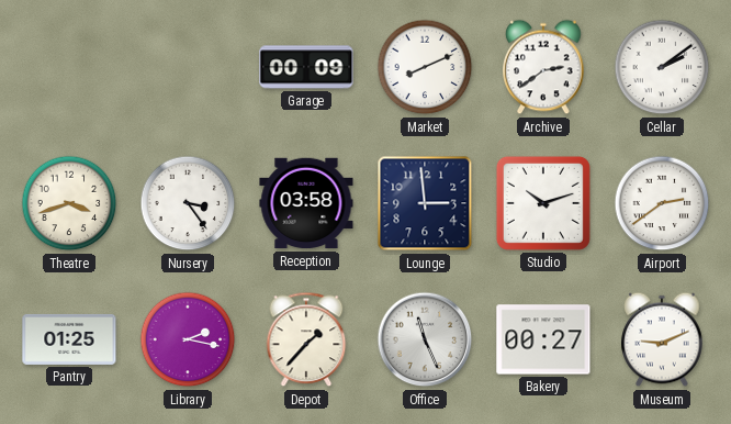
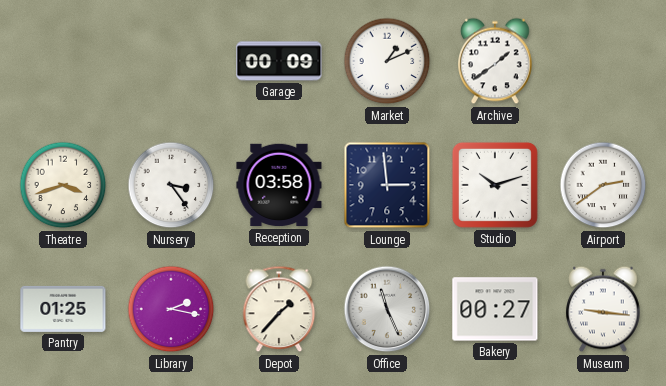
Market: 8:11 -> 1:11 (387, 61)
Archive: 2:39 -> 1:39 (495, 61)
Cellar: 2:09 -> none (662, 67)
Museum: 9:11 -> 9:16 (603, 309)
